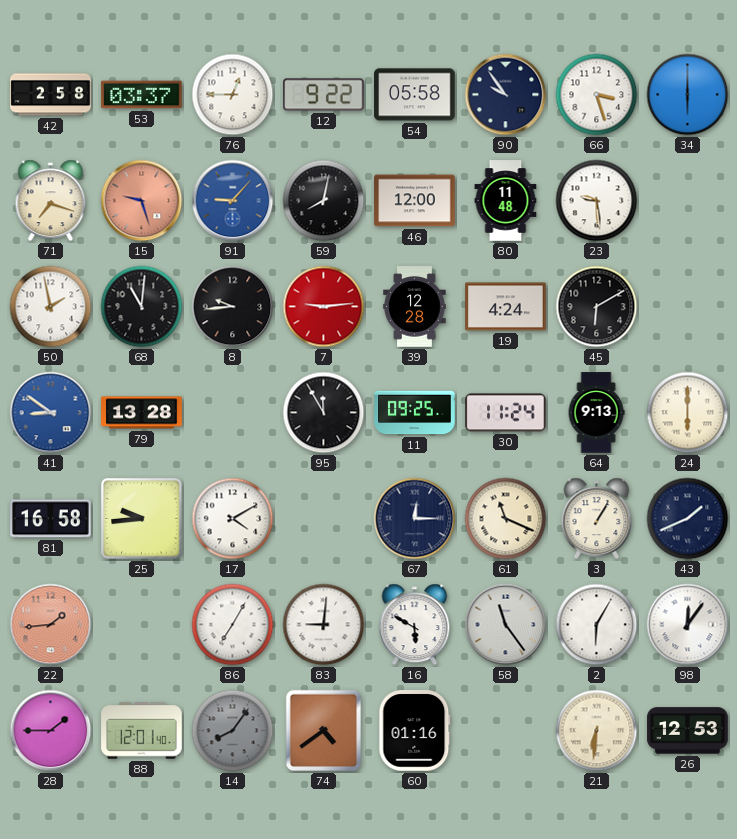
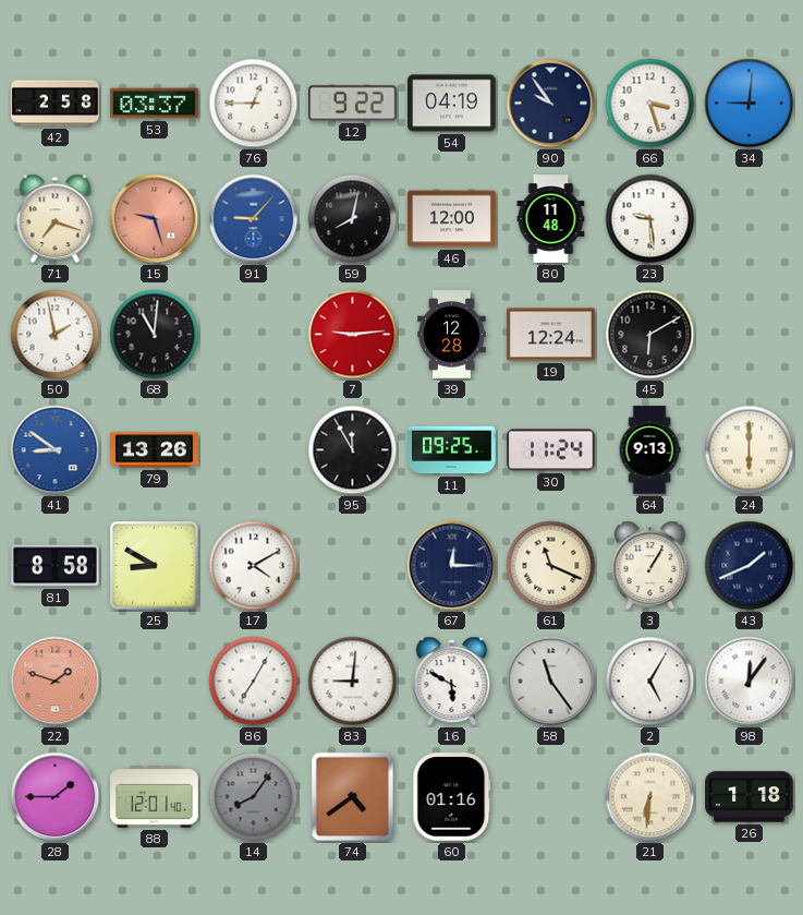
54: 05:58 -> 04:19 (452, 104)
34: 6:00 -> 9:01 (750, 104)
8: 9:44 -> none (233, 307)
19: 4:24 -> 12:24 (551, 335)
79: 13:28 -> 13:26 (155, 450)
81: 16:58 -> 8:58 (56, 566)
25: 9:44 -> 8:50 (155, 566)
22: 1:44 -> 1:48 (56, 682)
2: 6:05 -> 5:05 (650, 682)
26: 12:53 -> 1:18 (750, 797)
